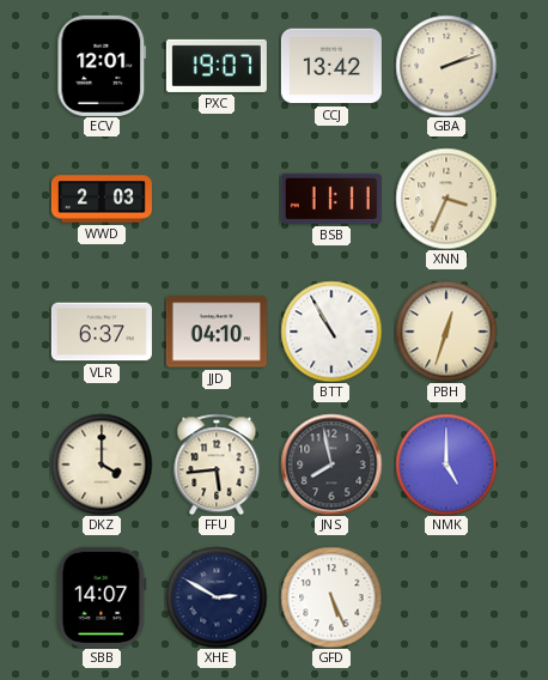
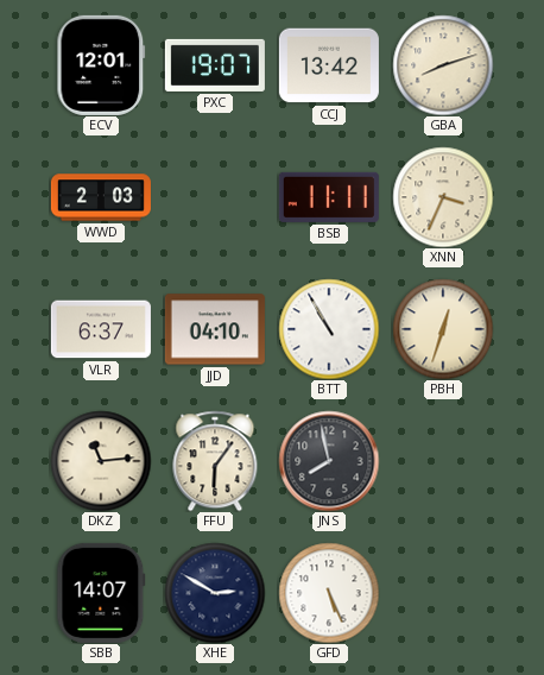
GBA: 2:12 -> 8:12 (443, 65)
DKZ: 4:00 -> 11:14 (101, 461)
FFU: 5:44 -> 6:06 (215, 461)
NMK: 5:00 -> none (446, 465)
